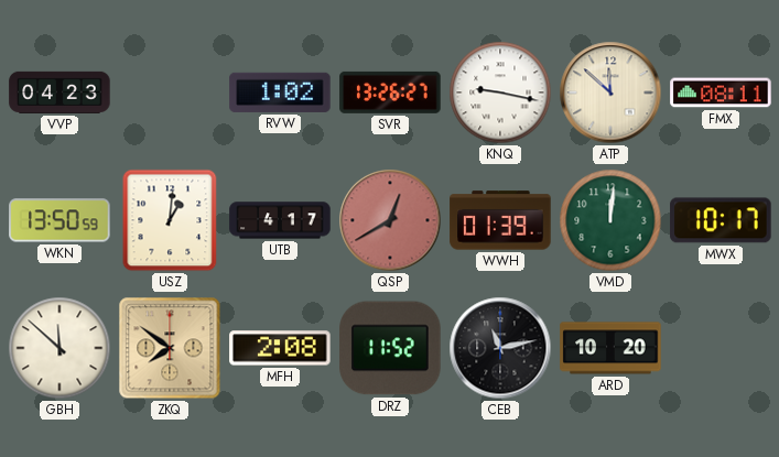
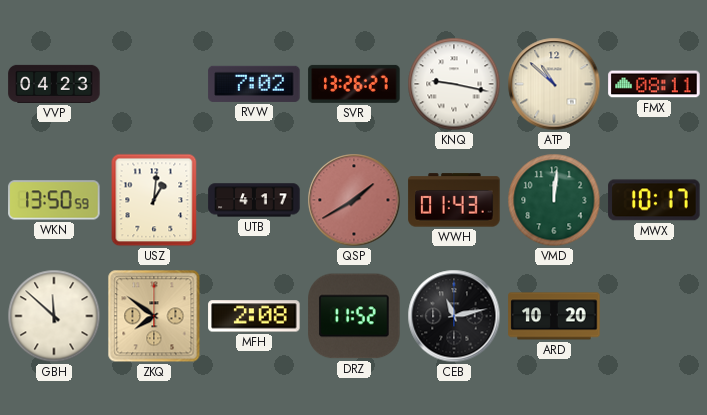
RVW: 1:02 -> 7:02 (254, 84)
ATP: 11:52 -> 10:52 (554, 84)
QSP: 12:40 -> 1:40 (354, 200)
WWH: 01:39 -> 01:43 (454, 200)
